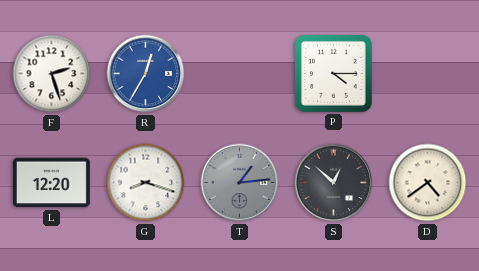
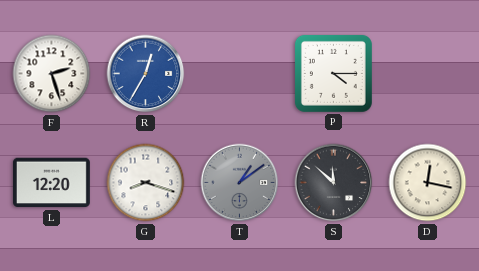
T: 1:14 -> 1:09 (240, 183)
S: 12:52 -> 11:52 (334, 183)
D: 4:39 -> 12:17 (428, 183)
